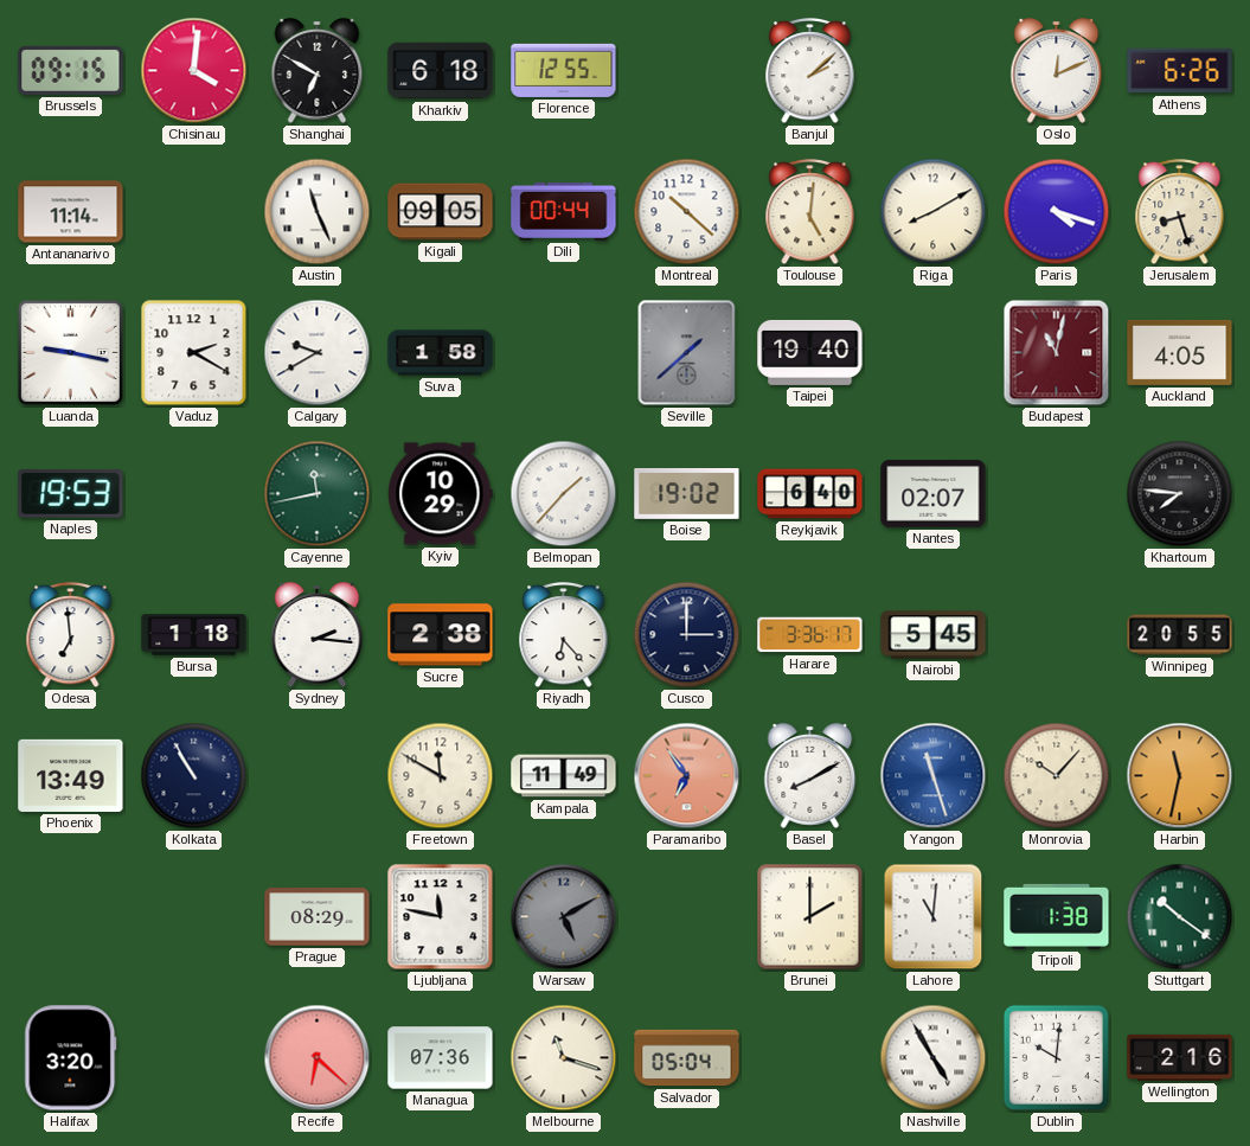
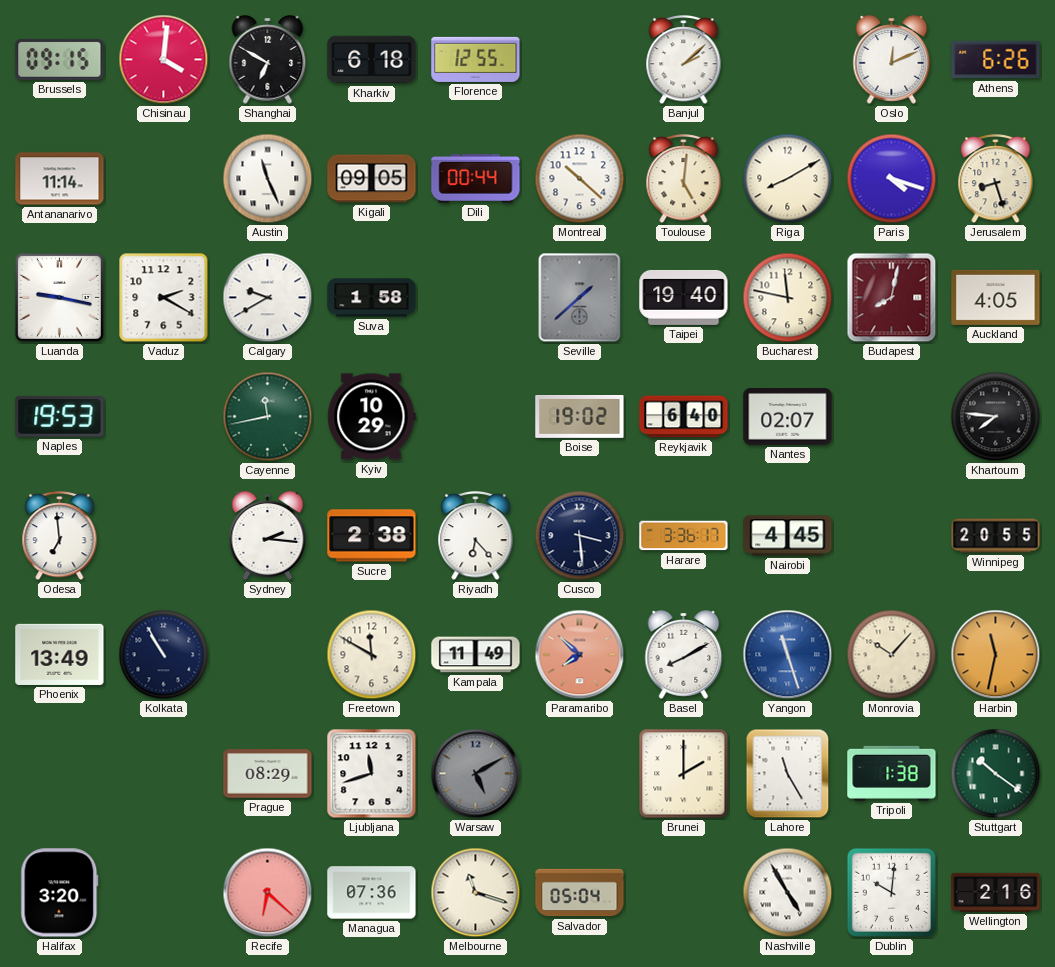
Bucharest: none -> 11:47 (788, 298)
Budapest: 11:02 -> 8:02 (892, 298)
Belmopan: 1:37 -> none (564, 494)
Bursa: 1:18 -> none (194, 635)
Cusco: 3:00 -> 3:29 (580, 536)
Nairobi: 5:45 -> 4:45 (788, 536)
Paramaribo: 6:54 -> 7:52 (580, 655)
Ljubljana: 11:47 -> 11:42 (372, 774)
Lahore: 11:01 -> 11:25 (788, 774)
